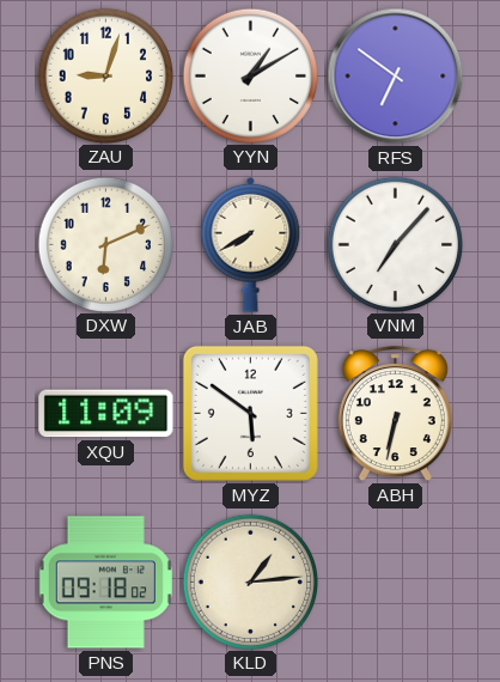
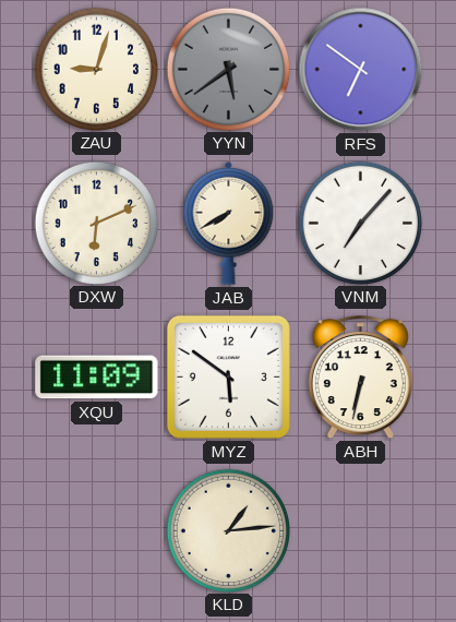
YYN: 1:10 -> 5:39 (228, 69)
YYN dial: white -> grey (228, 69)
PNS: 09:18 -> none (105, 583)
